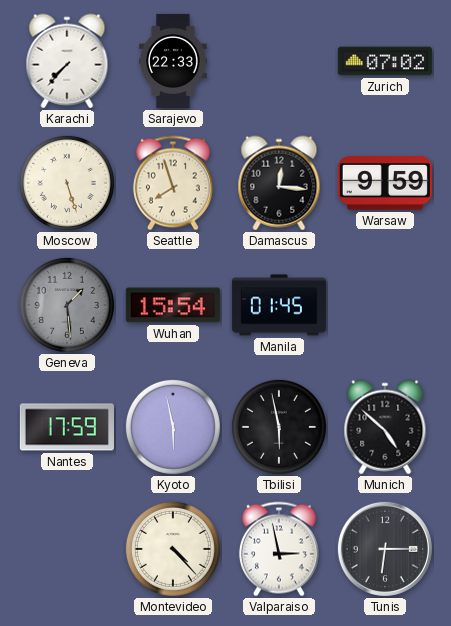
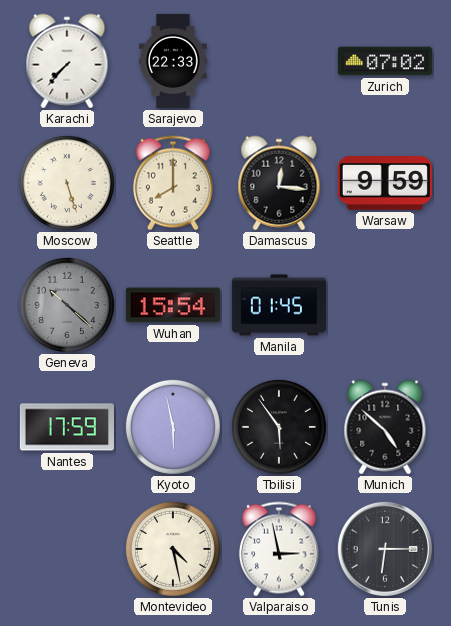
Seattle: 7:57 -> 8:00 (173, 183)
Geneva: 1:29 -> 10:22 (67, 305)
Tbilisi: 5:58 -> 5:54 (279, 427)
Montevideo: 4:23 -> 4:28 (173, 549)
